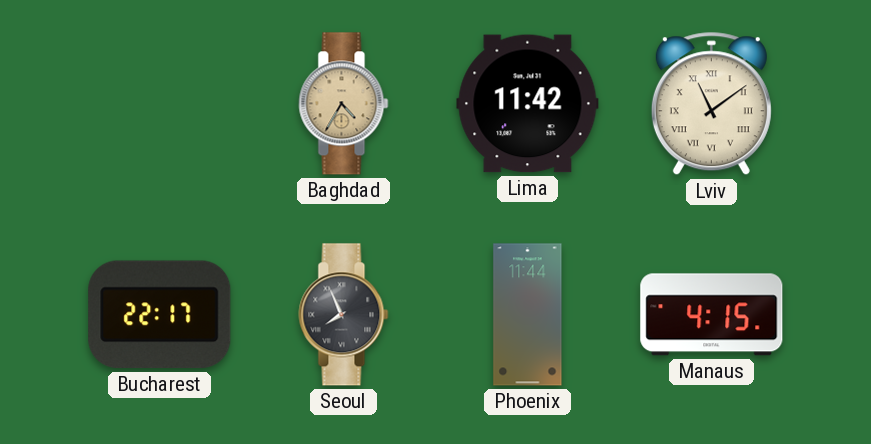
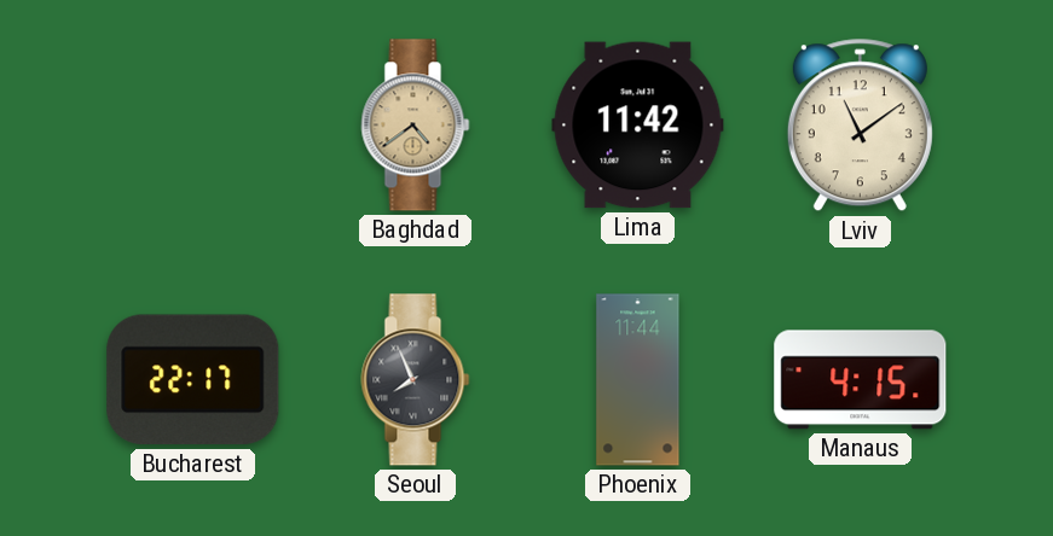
Baghdad: 4:35 -> 4:39 (416, 126)
Lviv numerals: Roman -> Arabic (860, 126)
